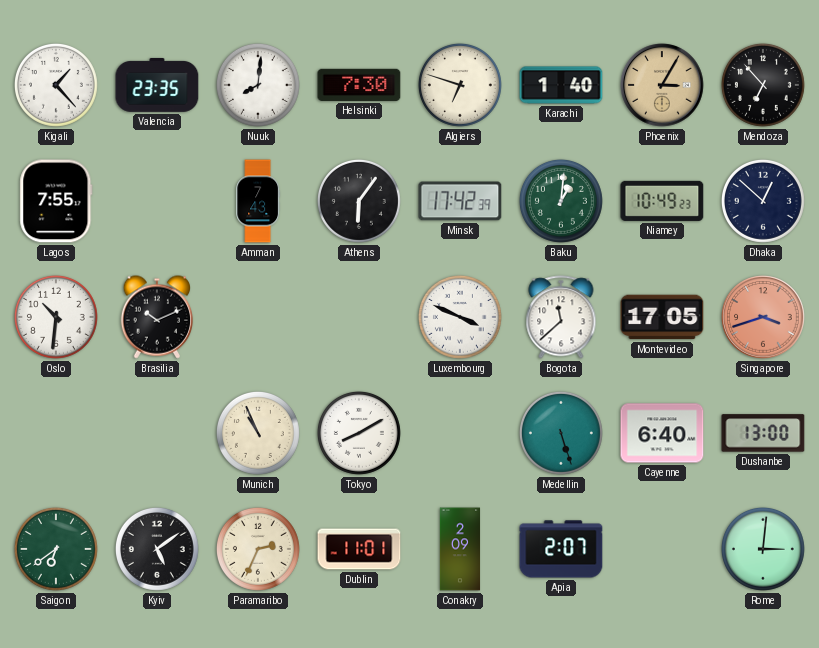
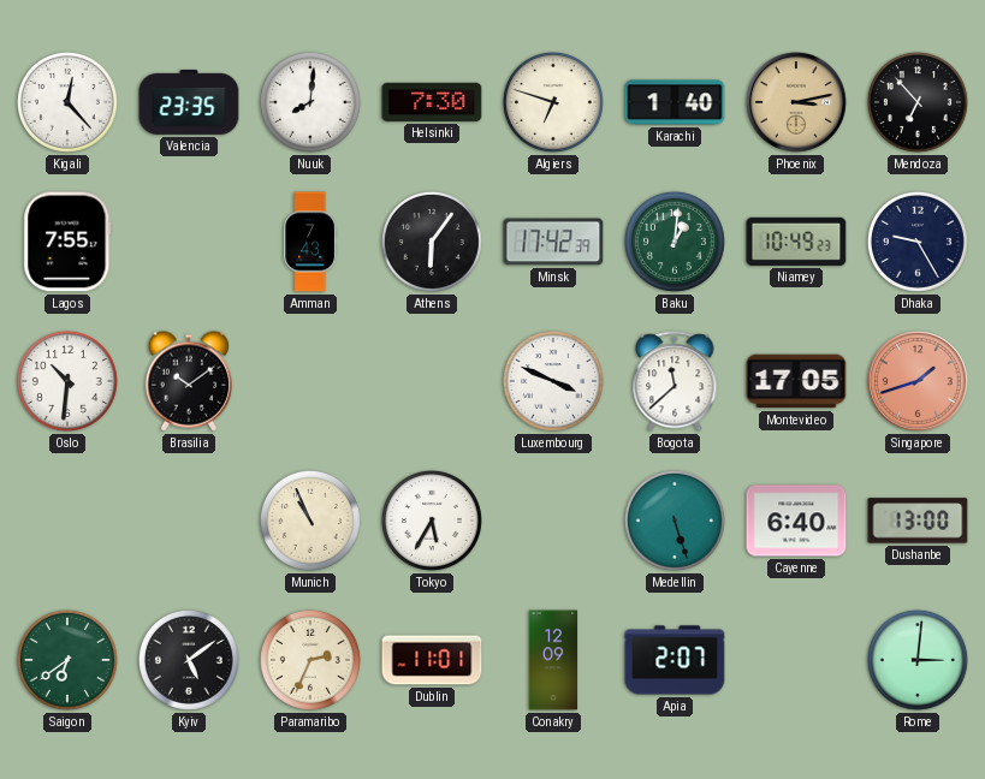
Kigali: 1:23 -> 12:23 (67, 102)
Phoenix: 3:05 -> 3:13 (796, 102)
Dhaka: 12:52 -> 9:25 (918, 242)
Brasilia: 10:11 -> 10:09 (189, 381)
Singapore: 3:42 -> 1:42 (918, 381)
Tokyo: 8:10 -> 5:35 (432, 521)
Conakry: 2:09 -> 12:09 (553, 660)
